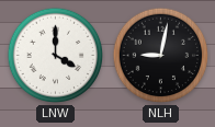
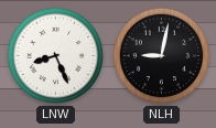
LNW: 4:00 -> 8:26 (56, 56)
